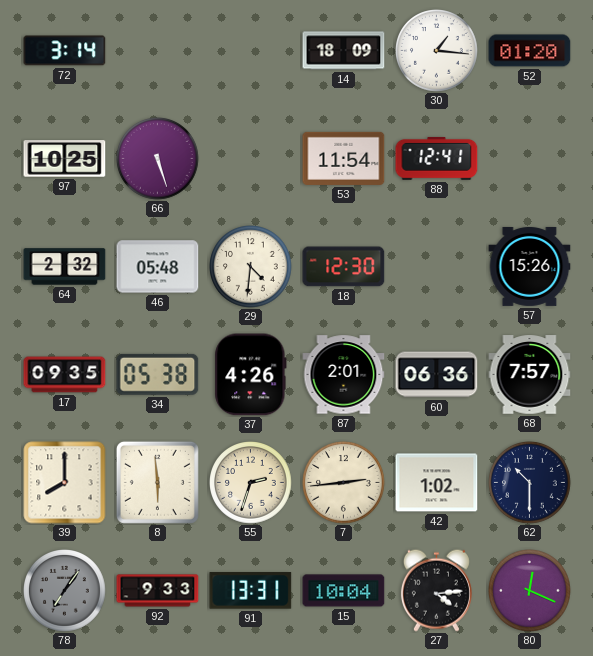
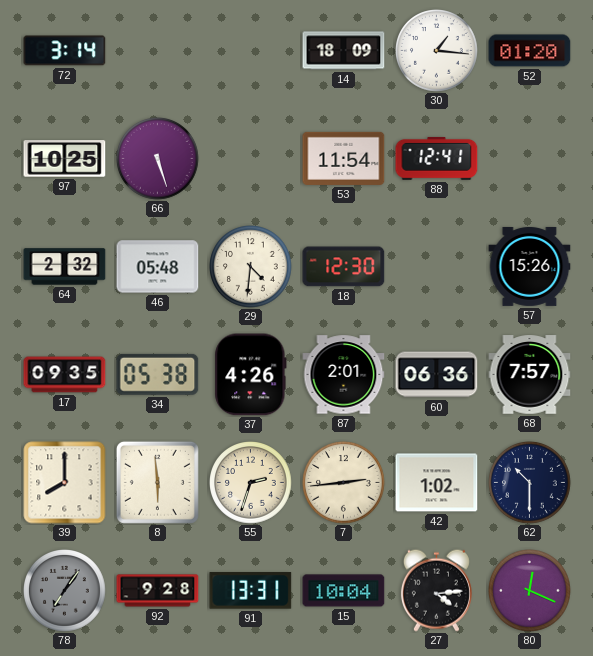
92: 9:33 -> 9:28 (158, 591)
